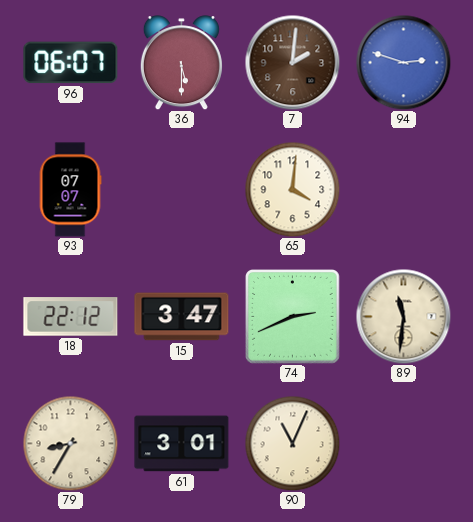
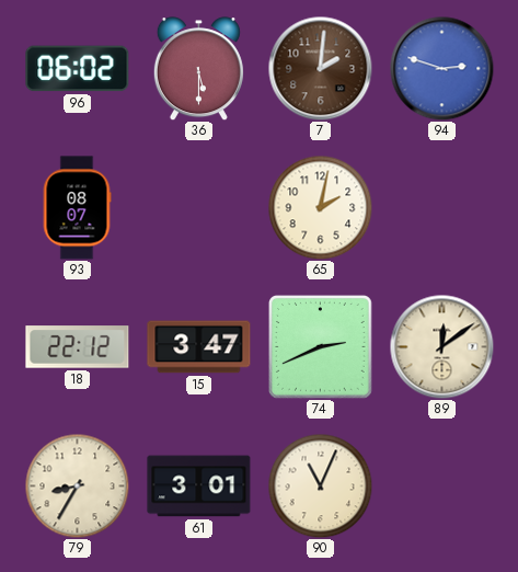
96: 06:07 -> 06:02 (78, 69)
93: 07:07 -> 08:07 (77, 208)
65: 4:01 -> 2:02 (320, 207)
89: 11:31 -> 12:09 (441, 346)
